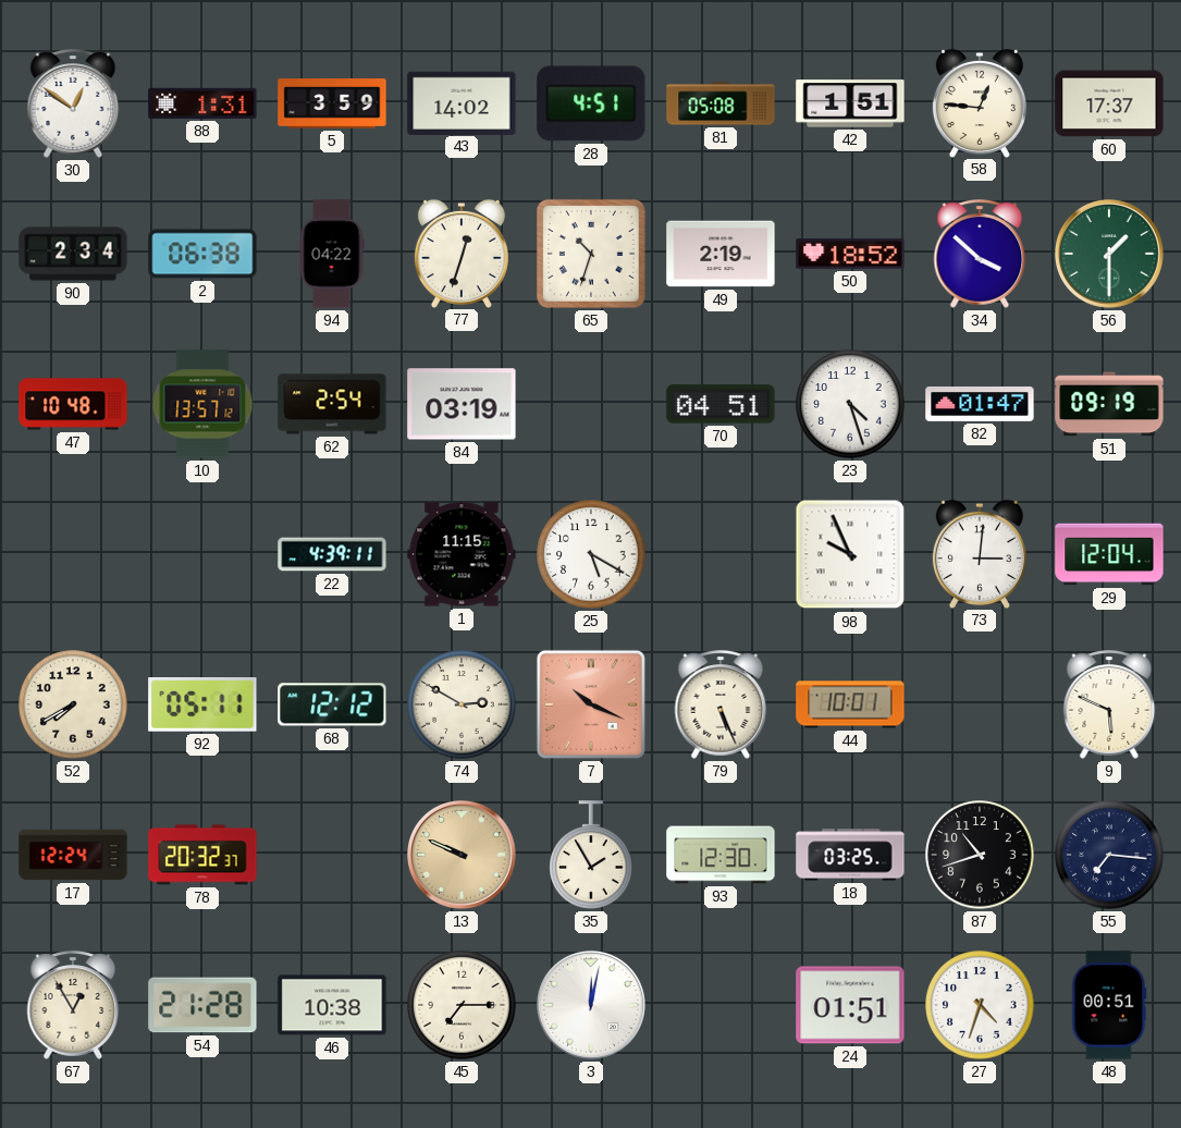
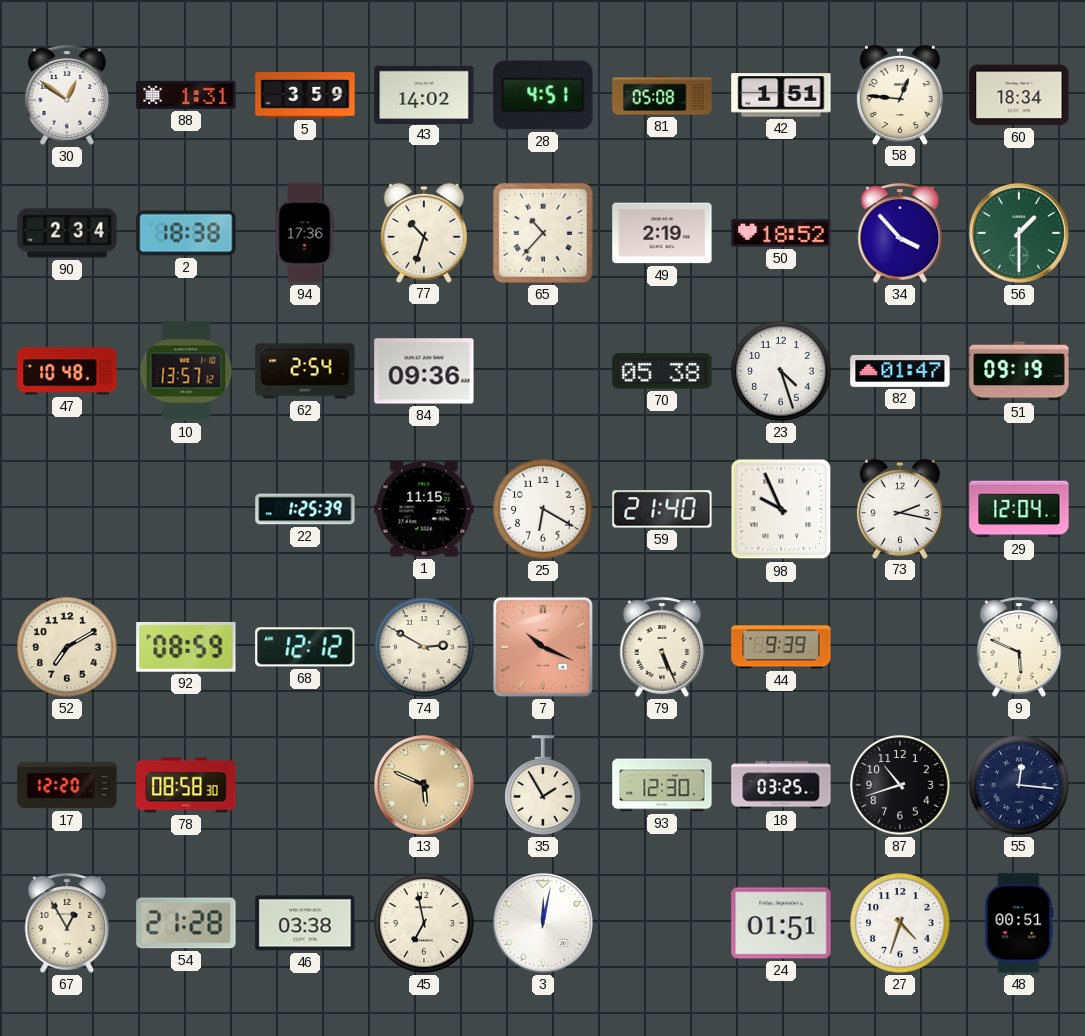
60: 17:37 -> 18:34 (1019, 95)
2: 06:38 -> 18:38 (186, 233)
94: 04:22 -> 17:36 (305, 233)
77: 12:33 -> 10:33 (424, 232)
65: 10:33 -> 10:37 (543, 233)
34: 3:52 -> 3:53 (900, 233)
84: 03:19 -> 09:36 (424, 371)
70: 04:51 -> 05:38 (662, 371)
22: 4:39 -> 1:25 (305, 509)
25: 5:20 -> 6:20 (543, 509)
59: none -> 21:40 (662, 509)
73: 3:01 -> 2:17 (900, 508)
52: 7:40 -> 7:10 (67, 647)
92: 05:11 -> 08:59 (186, 648)
44: 10:01 -> 9:39 (781, 647)
17: 12:24 -> 12:20 (67, 785)
78: 20:32 -> 08:58 (186, 785)
13: 9:49 -> 5:49 (425, 786)
55: 7:16 -> 12:16 (1019, 785)
46: 10:38 -> 03:38 (305, 923)
45: 7:15 -> 6:58 (424, 923)
